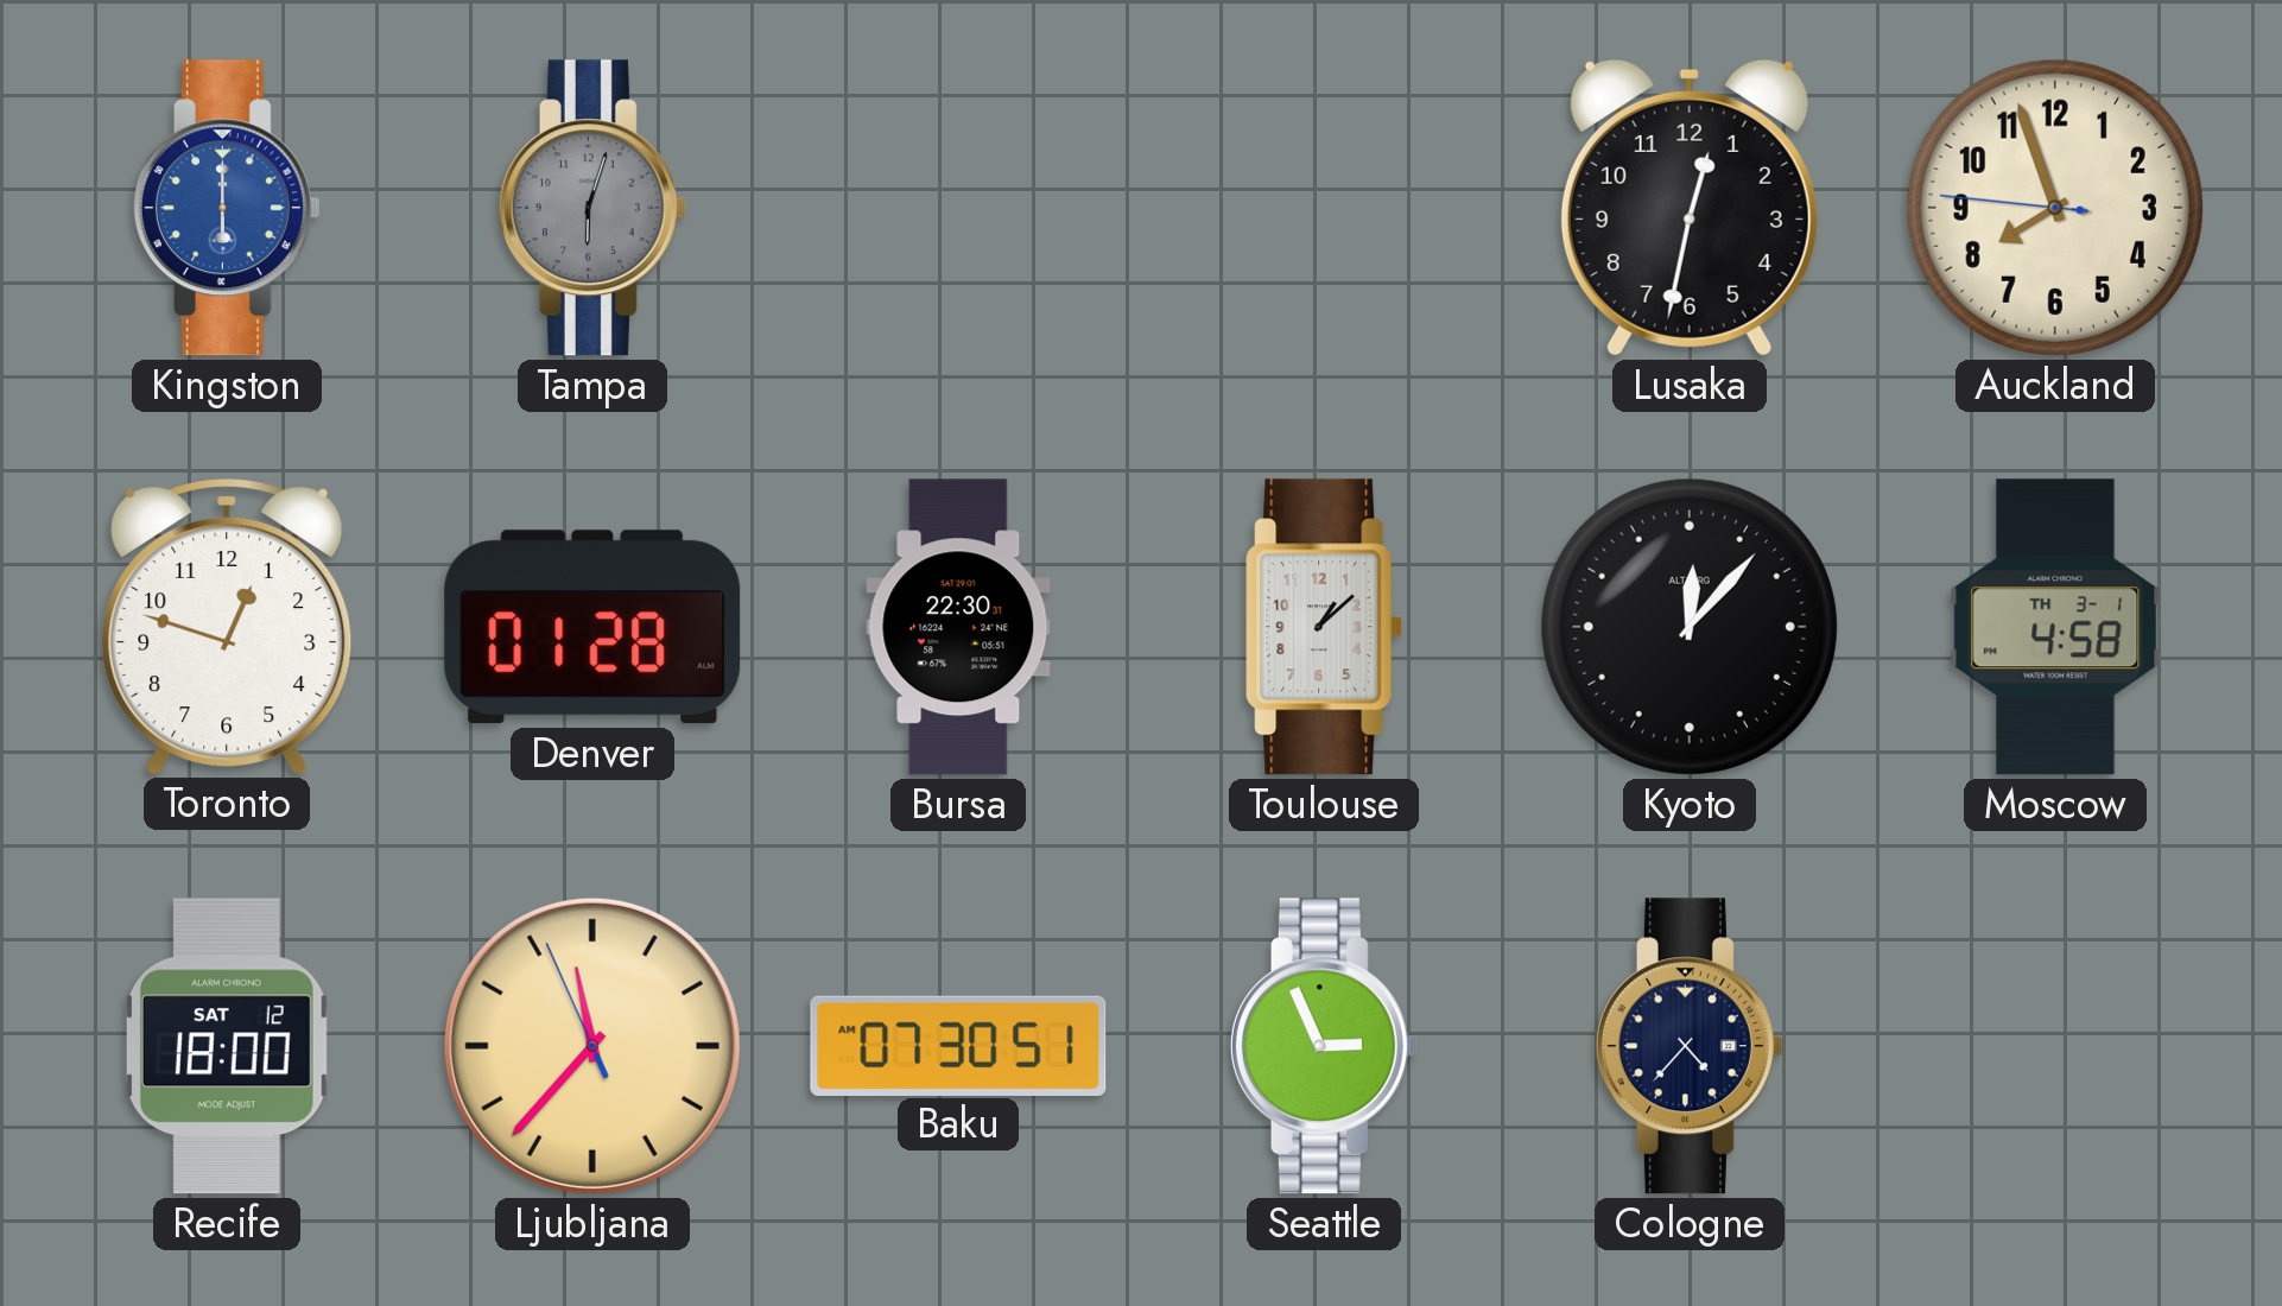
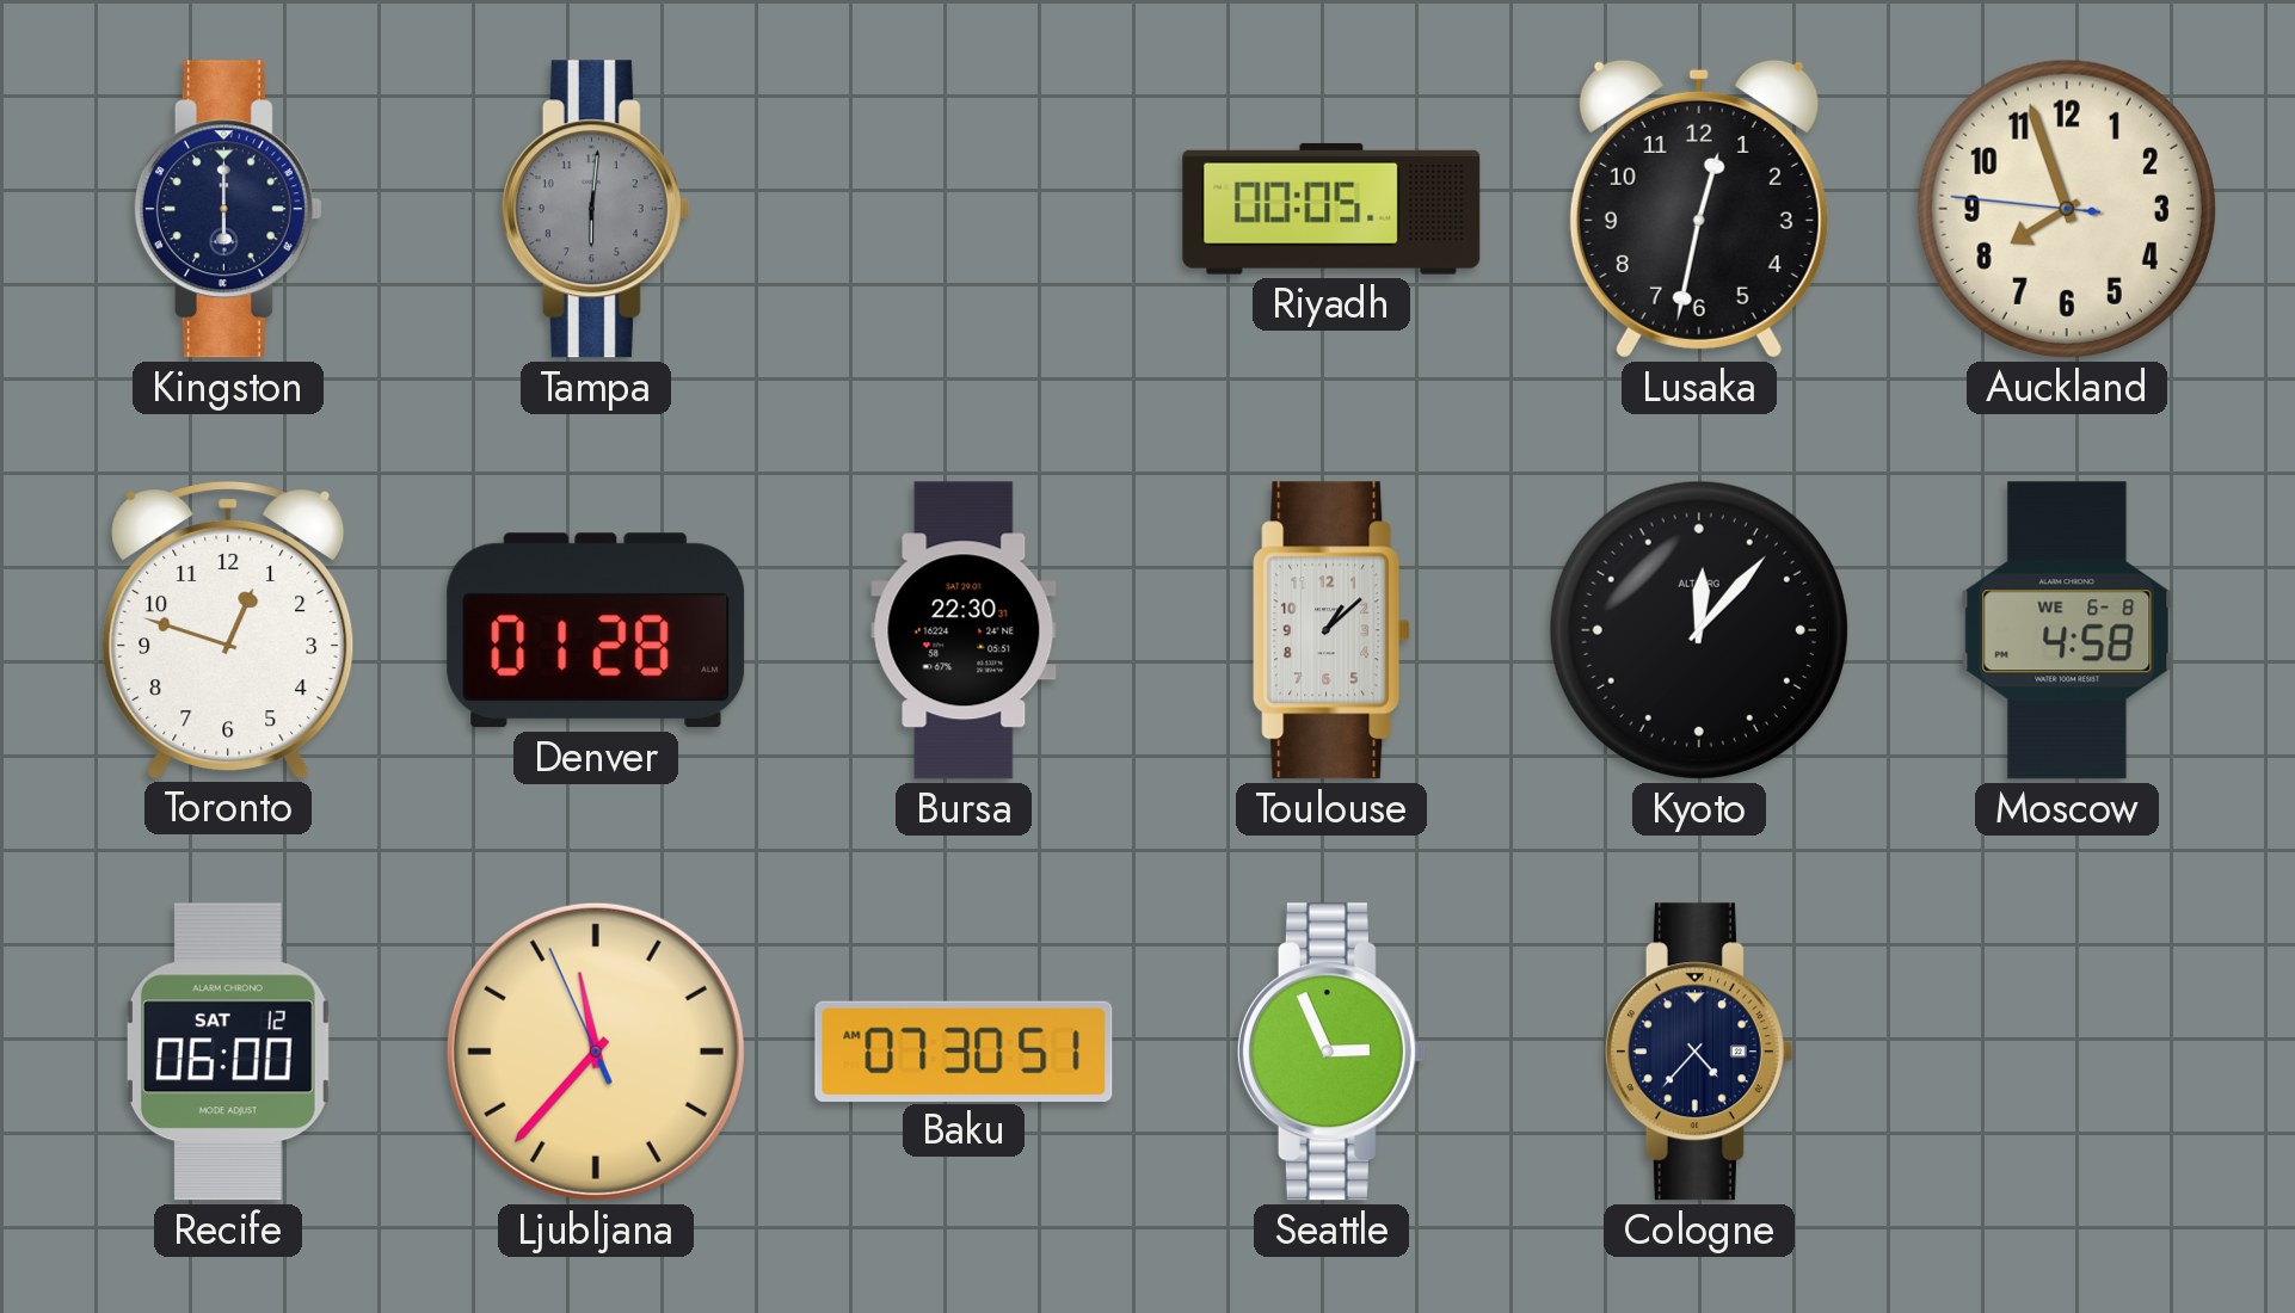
Kingston dial: blue -> navy (228, 209)
Tampa: 6:03 -> 6:01 (596, 209)
Riyadh: none -> 00:05 (1331, 209)
Moscow date: TH 3-1 -> WE 6-8 (2067, 630)
Recife: 18:00 -> 06:00 (228, 1052)
